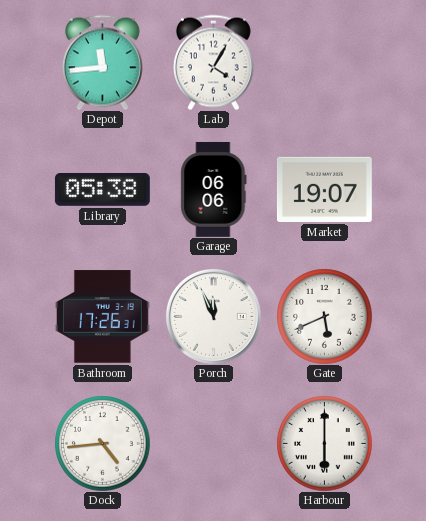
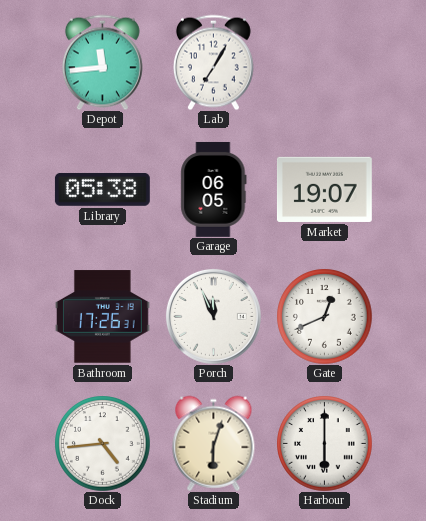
Lab: 4:05 -> 7:05 (213, 62)
Garage: 06:06 -> 06:05 (214, 189)
Gate: 5:41 -> 12:41 (324, 316)
Stadium: none -> 6:03 (214, 443)
